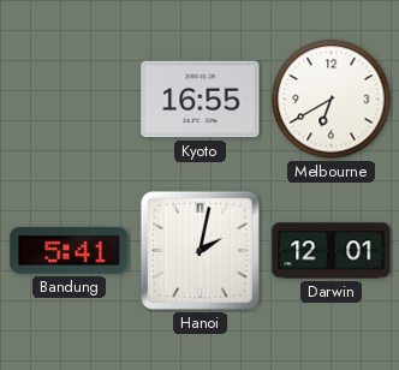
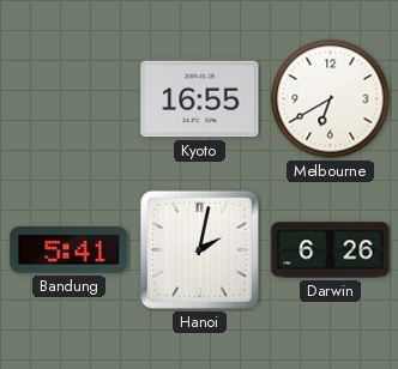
Darwin: 12:01 -> 6:26 (331, 250)
